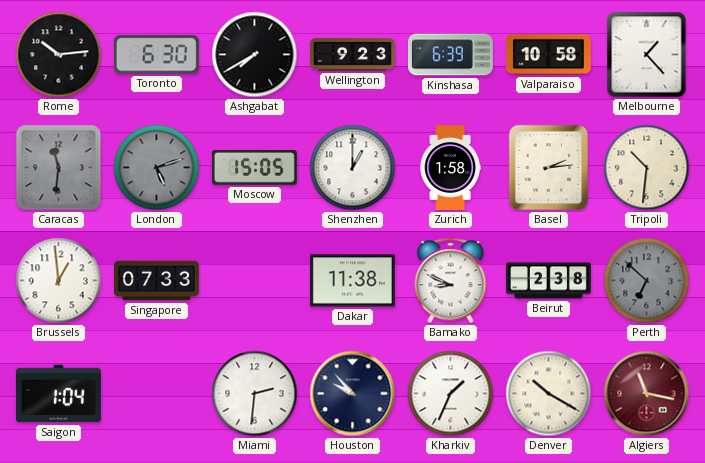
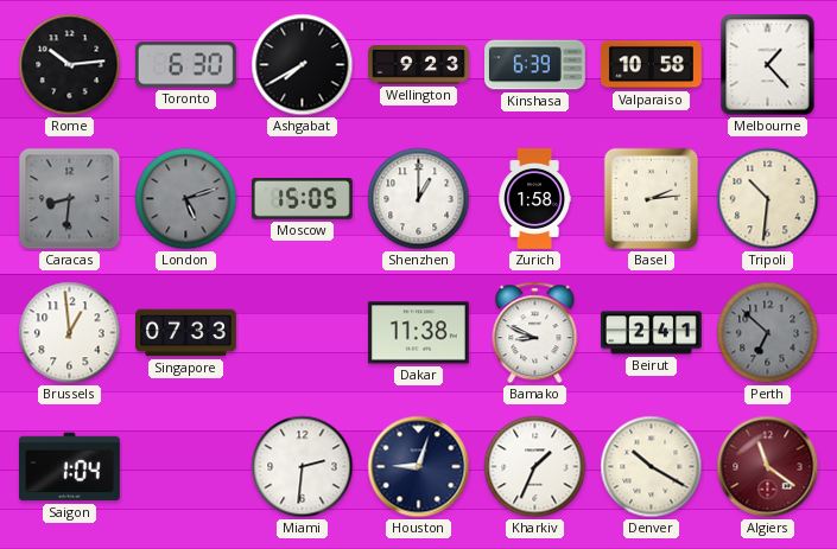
Caracas: 11:31 -> 8:31 (70, 199)
Beirut: 2:38 -> 2:41 (651, 333)
Houston: 9:53 -> 9:03 (419, 467)
Algiers: 11:17 -> 11:21 (768, 467)
